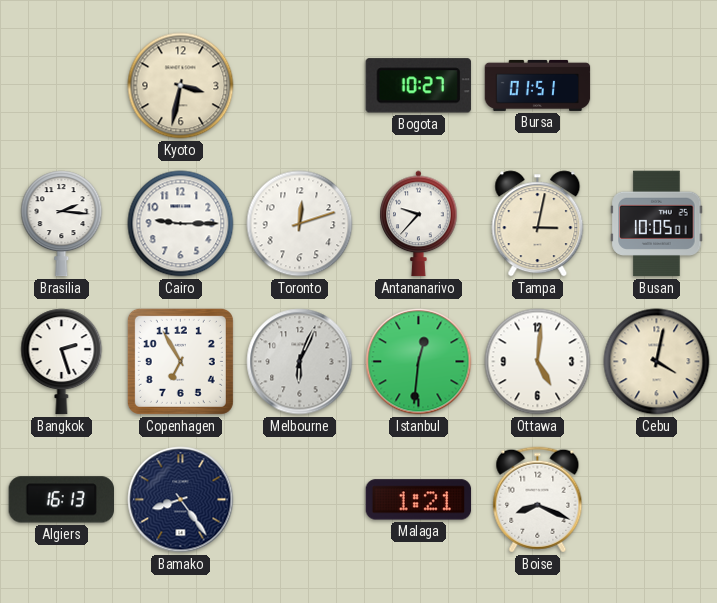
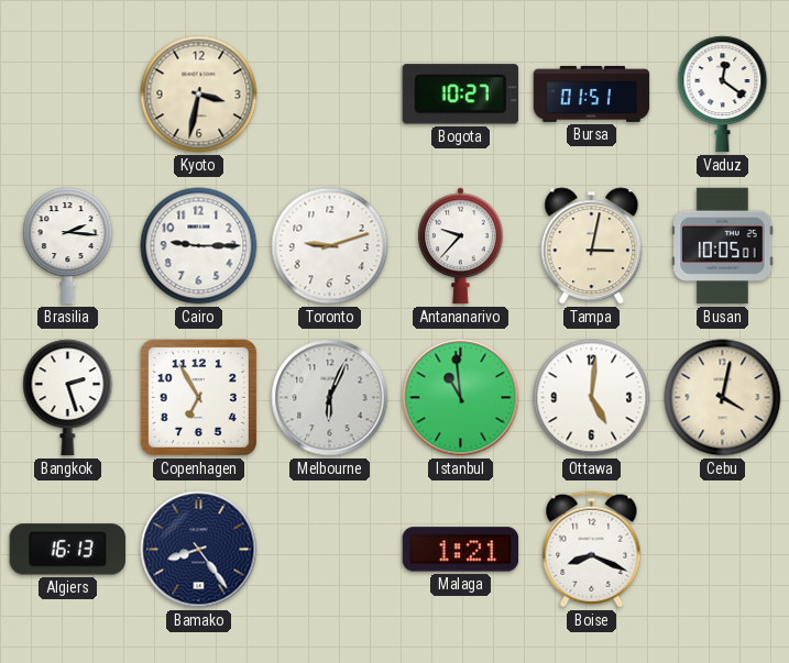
Vaduz: none -> 12:21 (723, 95)
Toronto: 12:12 -> 9:12 (330, 246)
Istanbul: 12:31 -> 10:59 (461, 398)
